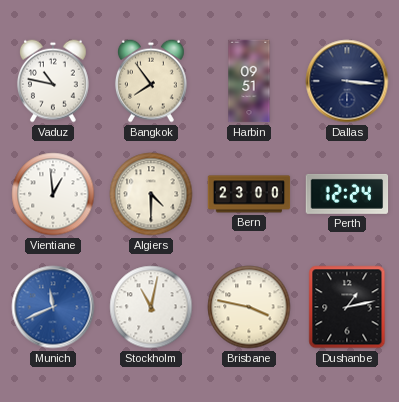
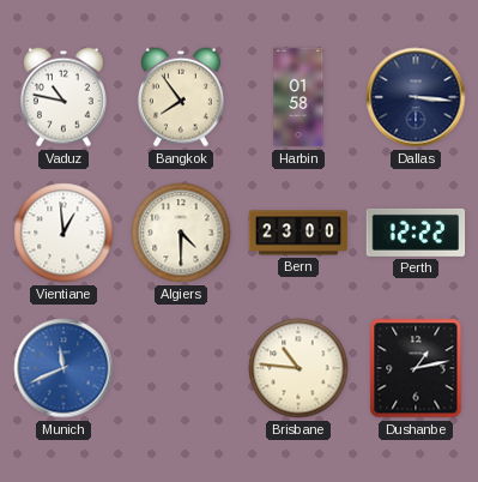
Harbin: 09:51 -> 01:58 (298, 97)
Perth: 12:24 -> 12:22 (416, 233)
Stockholm: 11:02 -> none (151, 307)
Brisbane: 3:47 -> 10:46 (298, 368)
